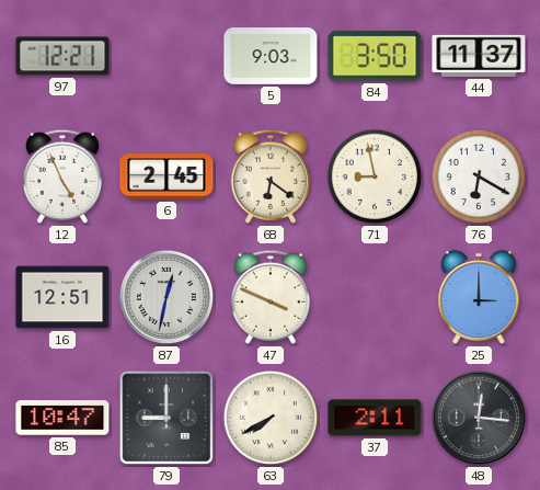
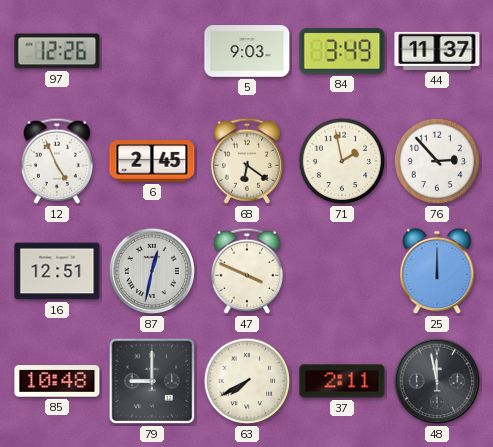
97: 12:21 -> 12:26 (57, 51)
84: 3:50 -> 3:49 (342, 51)
71: 8:58 -> 1:58 (342, 161)
76: 6:20 -> 2:53 (437, 161)
25: 3:00 -> 12:00 (437, 271)
85: 10:47 -> 10:48 (57, 381)
48: 12:16 -> 11:58 (437, 381)
